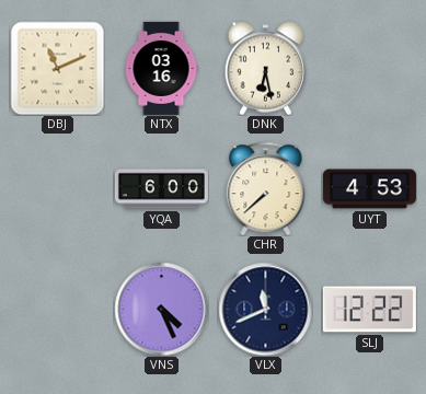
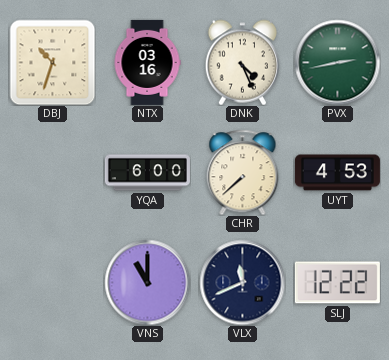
DBJ: 11:11 -> 10:33 (52, 62)
DNK: 6:28 -> 4:26 (242, 62)
PVX: none -> 2:43 (337, 62)
VNS: 4:26 -> 11:00 (147, 282)
